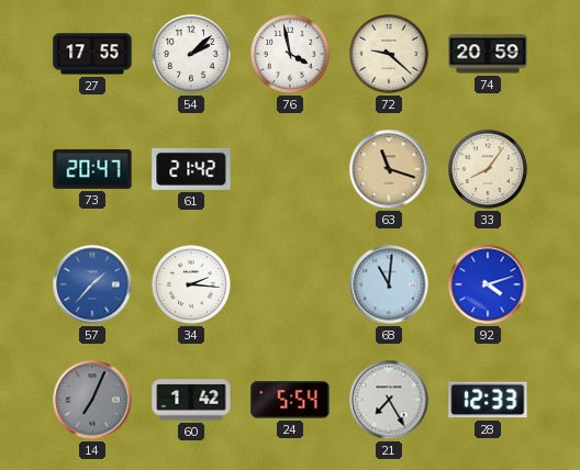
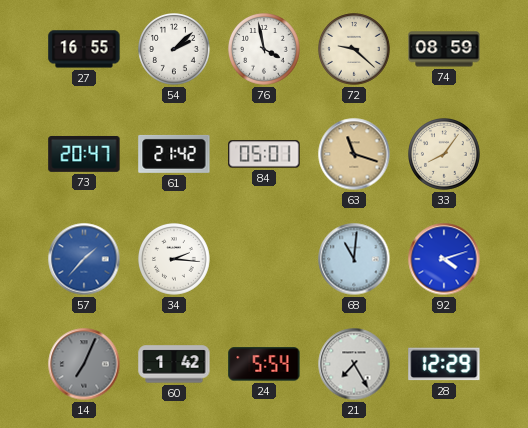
27: 17:55 -> 16:55 (84, 49)
74: 20:59 -> 08:59 (444, 49)
84: none -> 05:01 (264, 154)
28: 12:33 -> 12:29 (444, 364)
